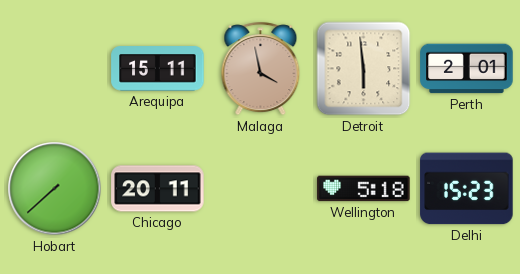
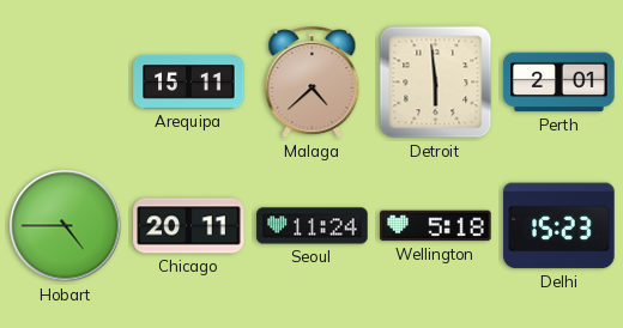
Malaga: 3:58 -> 4:38 (313, 83)
Hobart: 7:38 -> 4:45 (66, 226)
Seoul: none -> 11:24 (313, 226)
